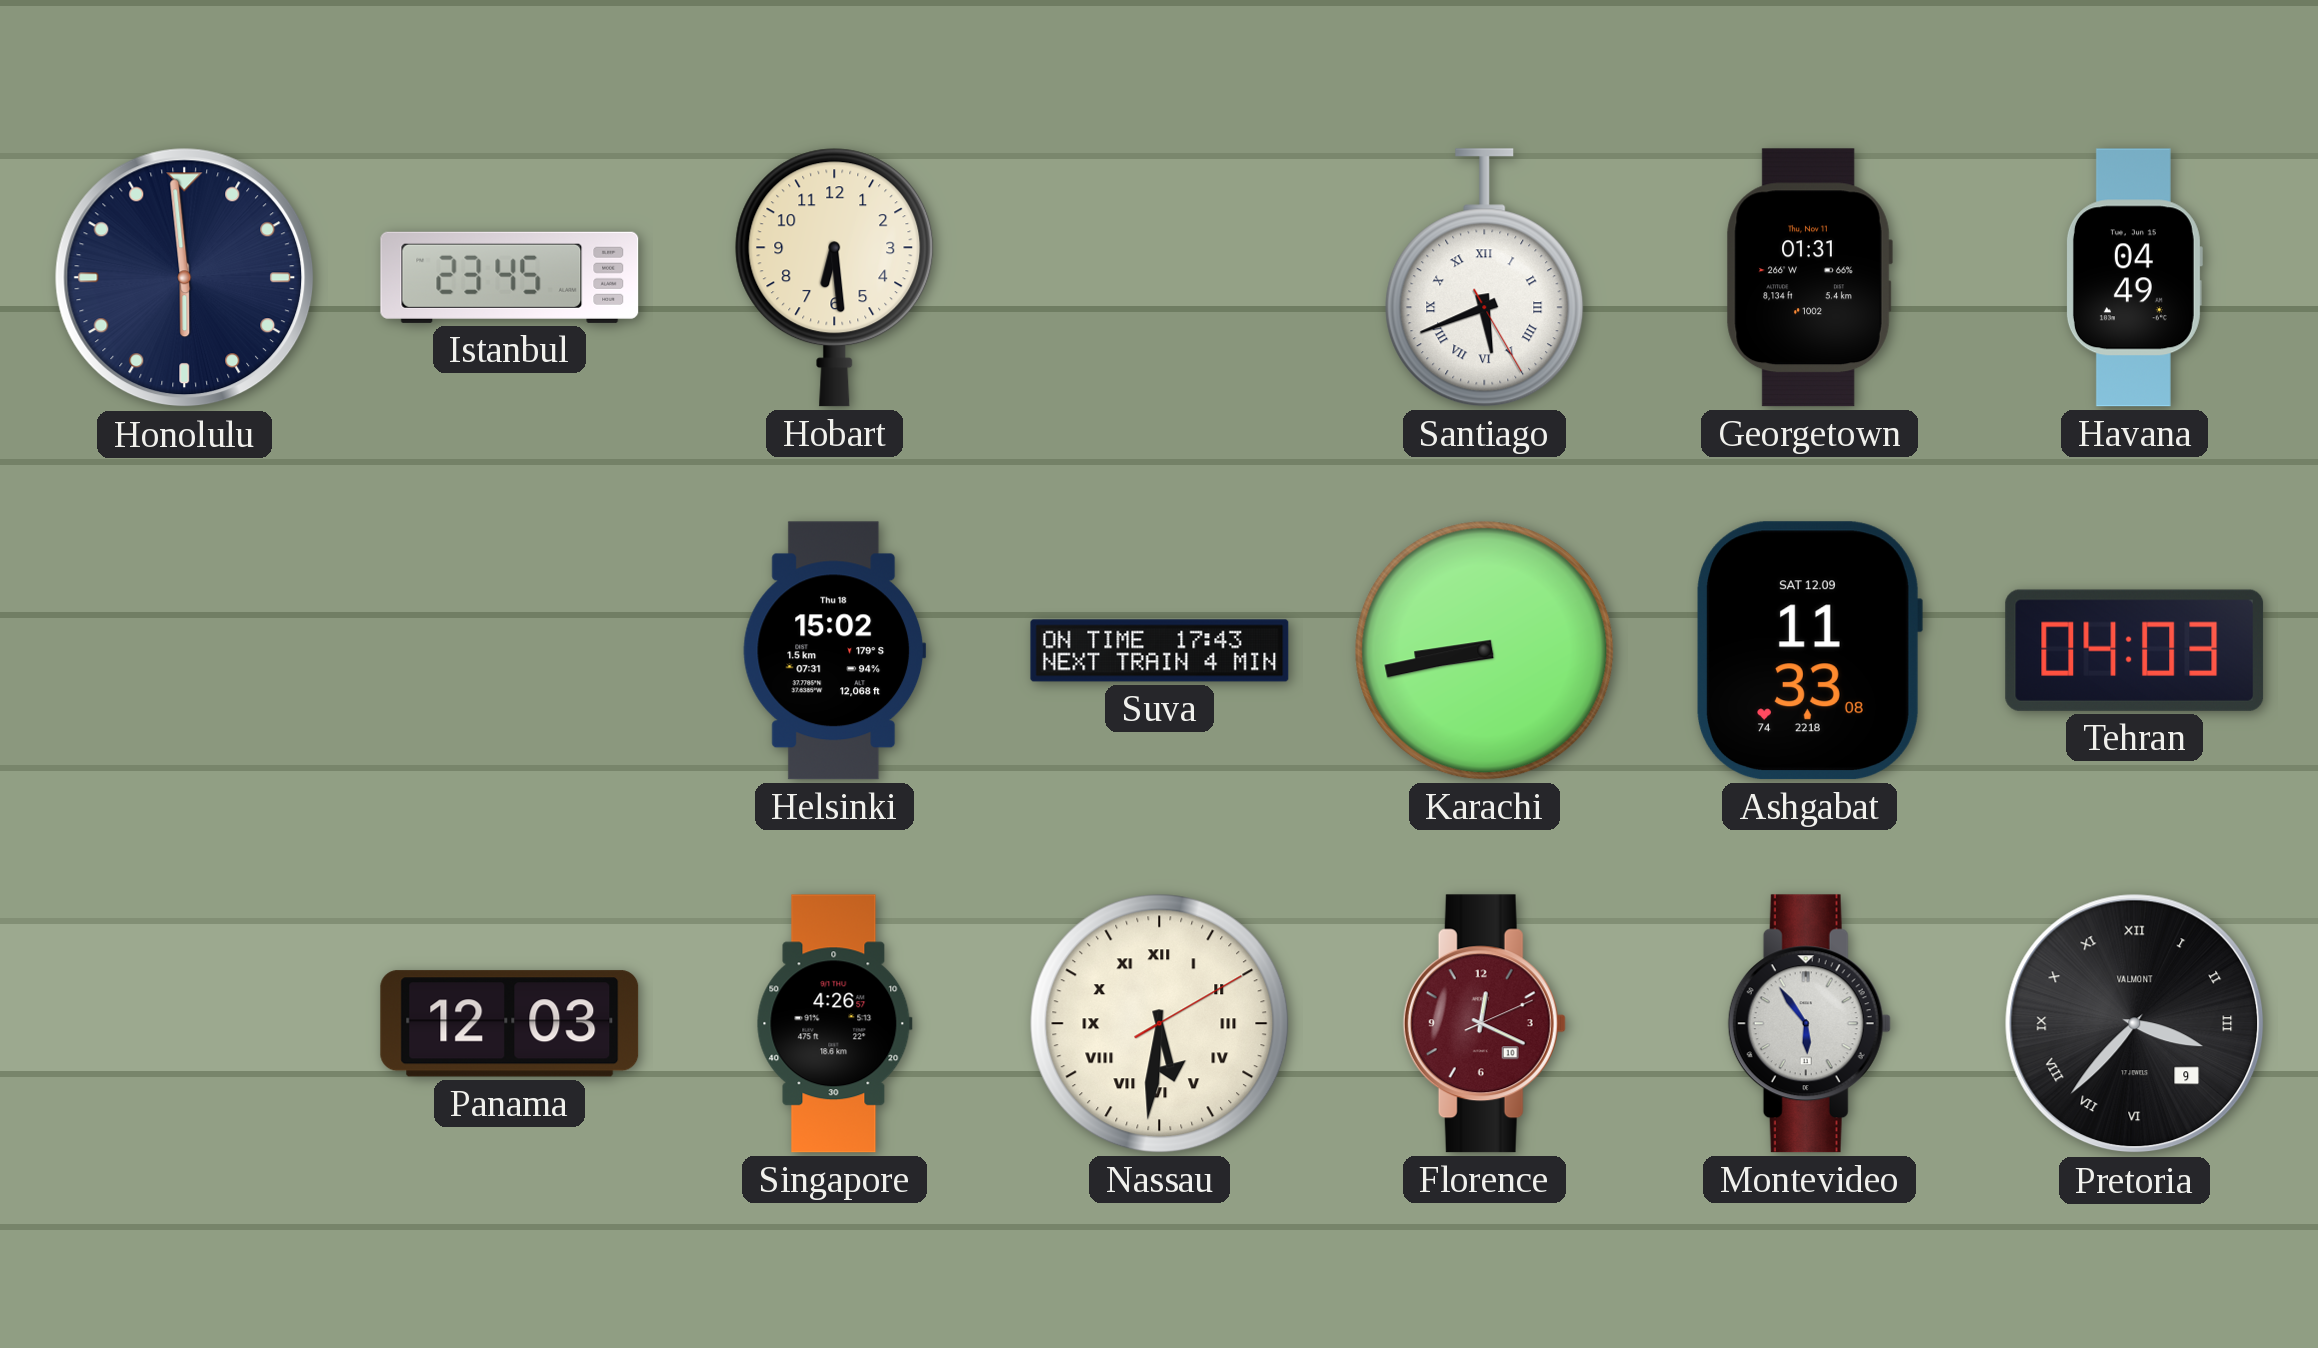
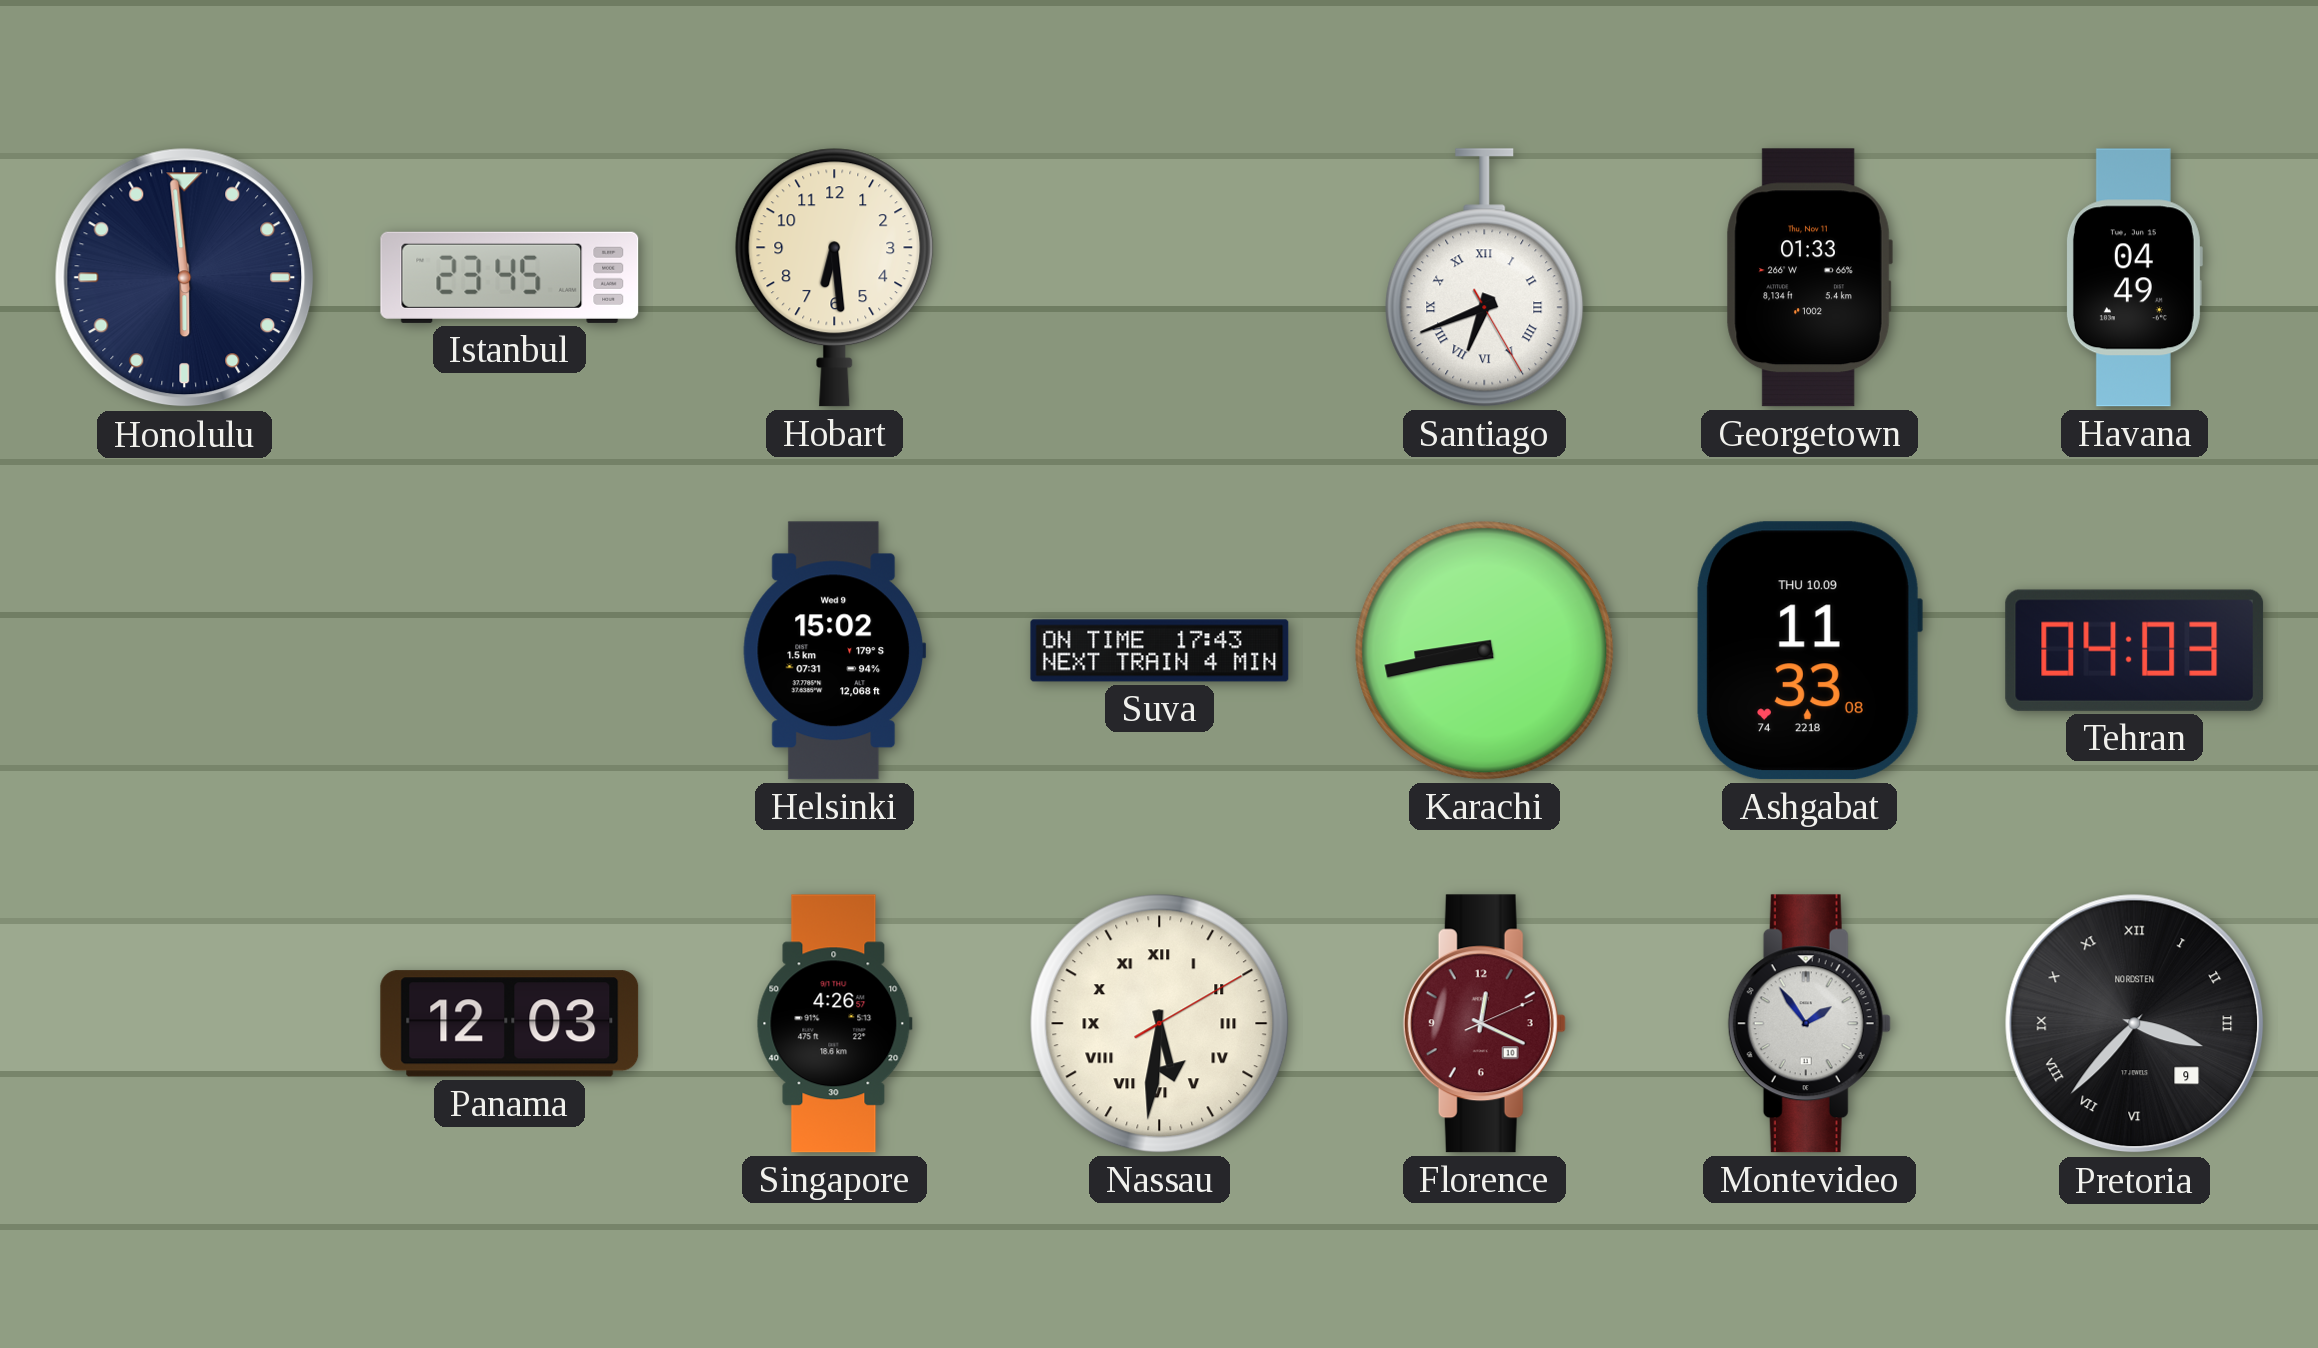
Santiago: 5:41 -> 6:41 (1485, 278)
Georgetown: 01:31 -> 01:33 (1809, 278)
Helsinki date: Thu 18 -> Wed 9 (835, 651)
Ashgabat date: SAT 12.09 -> THU 10.09 (1809, 651)
Montevideo: 5:54 -> 1:54 (1809, 1024)
Pretoria brand: VALMONT -> NORDSTEN (2135, 1024)
